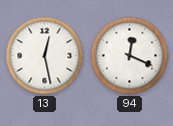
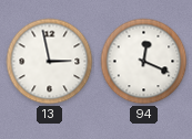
13: 12:28 -> 2:58 (50, 62)
